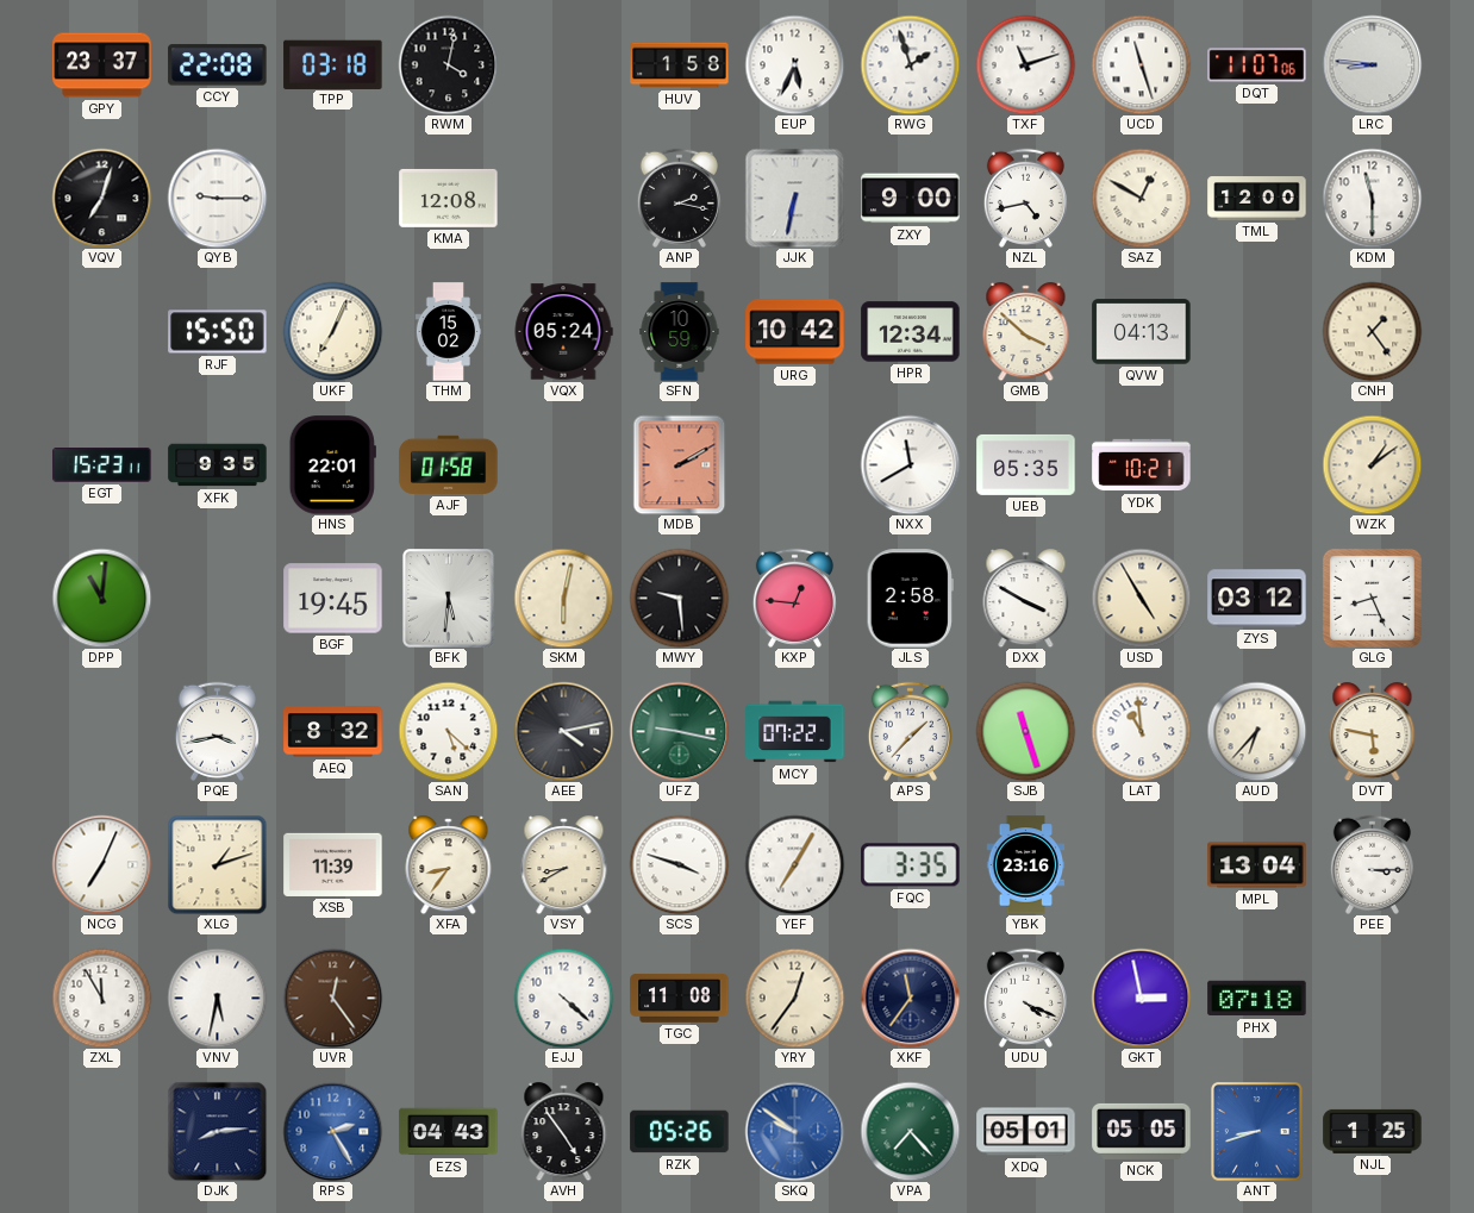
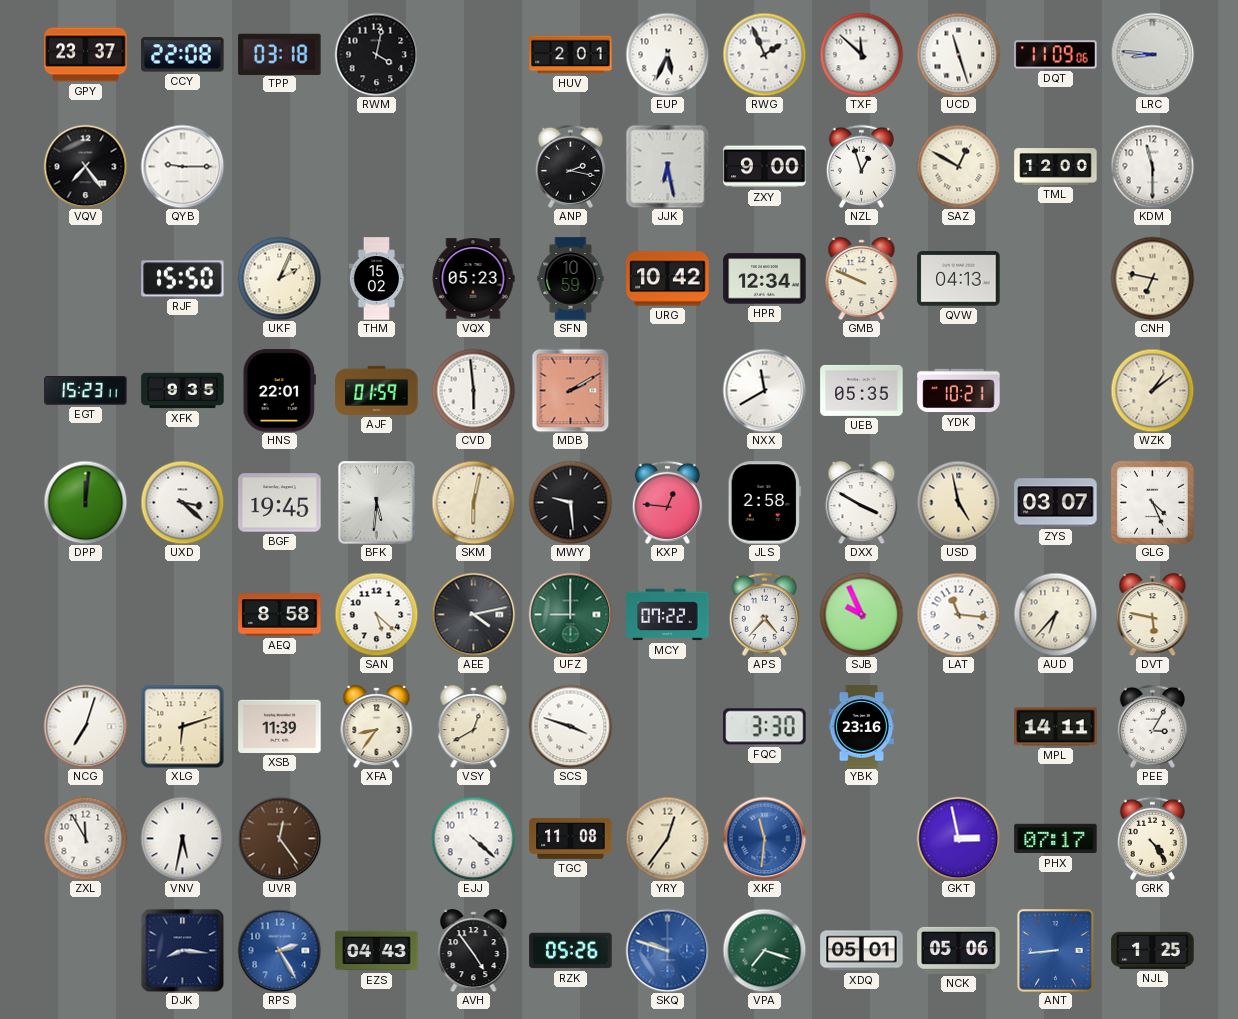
HUV: 1:58 -> 2:01 (571, 55)
RWG: 1:57 -> 1:56 (764, 54)
TXF: 11:12 -> 11:52 (861, 54)
DQT: 11:07 -> 11:09 (1056, 55)
VQV: 7:03 -> 7:24 (85, 166)
KMA: 12:08 -> none (449, 198)
JJK: 6:32 -> 6:28 (667, 166)
NZL: 4:43 -> 12:57 (861, 166)
UKF: 7:04 -> 2:04 (279, 278)
VQX: 05:24 -> 05:23 (473, 279)
GMB: 3:52 -> 9:49 (862, 279)
CNH: 1:24 -> 6:47 (1152, 278)
AJF: 01:58 -> 01:59 (377, 390)
CVD: none -> 5:59 (473, 390)
DPP: 11:01 -> 12:01 (85, 502)
UXD: none -> 3:22 (182, 502)
USD: 4:55 -> 4:58 (958, 502)
ZYS: 03:12 -> 03:07 (1056, 503)
GLG: 8:26 -> 4:26 (1152, 502)
PQE: 3:43 -> none (217, 731)
AEQ: 8:32 -> 8:58 (280, 615)
UFZ: 9:17 -> 9:00 (570, 614)
APS: 1:37 -> 4:37 (764, 614)
SJB: 11:27 -> 9:56 (861, 614)
LAT: 10:59 -> 11:16 (958, 614)
NCG: 7:04 -> 7:03 (85, 726)
XLG: 1:12 -> 6:12 (182, 726)
VSY: 8:40 -> 12:40 (474, 727)
YEF: 7:05 -> none (794, 864)
FQC: 3:35 -> 3:30 (765, 727)
MPL: 13:04 -> 14:11 (1056, 727)
PEE: 3:15 -> 3:05 (1152, 726)
XKF: 11:36 -> 11:31 (764, 838)
XKF dial: navy -> blue (764, 838)
UDU: 4:19 -> none (1025, 998)
PHX: 07:18 -> 07:17 (1056, 839)
GRK: none -> 4:24 (1152, 838)
DJK: 8:14 -> 8:16 (182, 950)
SKQ: 9:51 -> 9:48 (667, 950)
VPA: 7:23 -> 7:18 (764, 950)
NCK: 05:05 -> 05:06 (959, 950)
ANT: 8:42 -> 8:44 (1056, 951)
